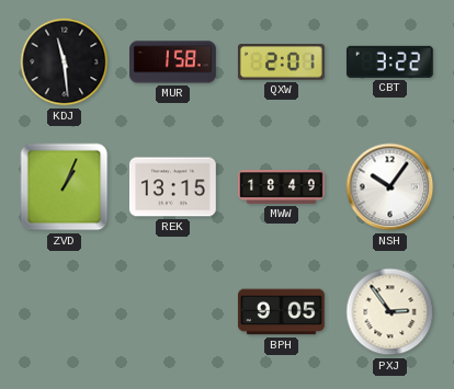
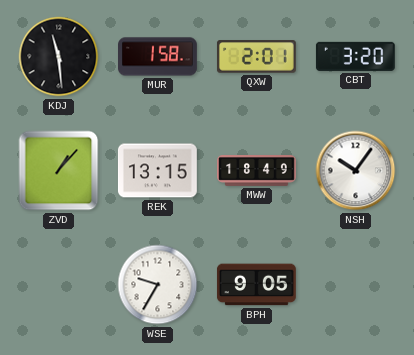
CBT: 3:22 -> 3:20 (355, 56)
ZVD: 1:04 -> 1:07 (59, 171)
WSE: none -> 9:35 (158, 285)
PXJ: 2:54 -> none (390, 312)
